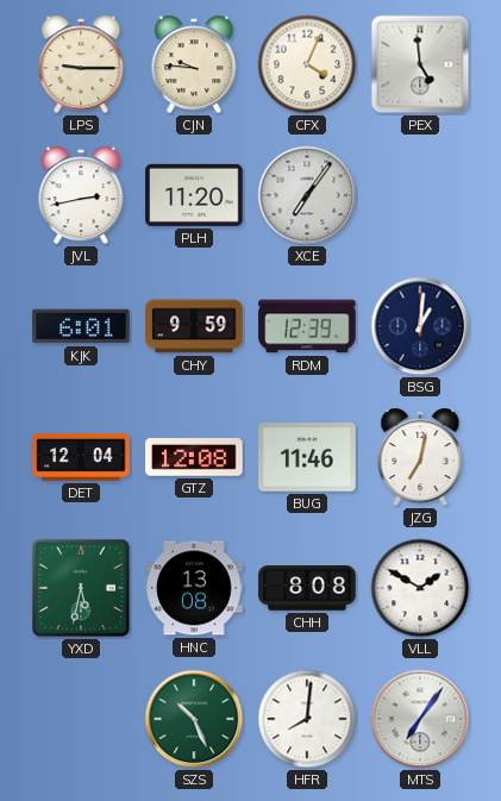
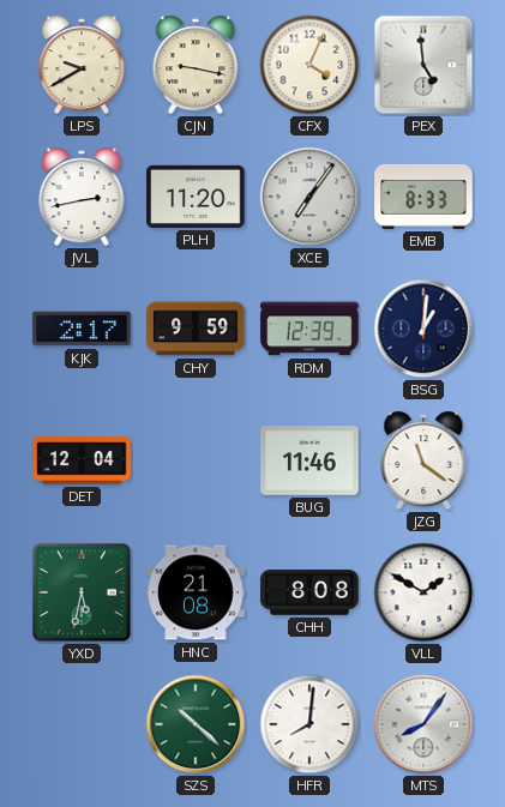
LPS: 9:15 -> 9:40 (82, 65)
CJN: 9:46 -> 9:17 (196, 65)
EMB: none -> 8:33 (423, 197)
KJK: 6:01 -> 2:17 (82, 329)
GTZ: 12:08 -> none (194, 457)
JZG: 7:02 -> 11:21 (423, 460)
HNC: 13:08 -> 21:08 (196, 592)
SZS: 10:26 -> 10:22 (196, 724)
MTS: 7:06 -> 8:06 (423, 724)
